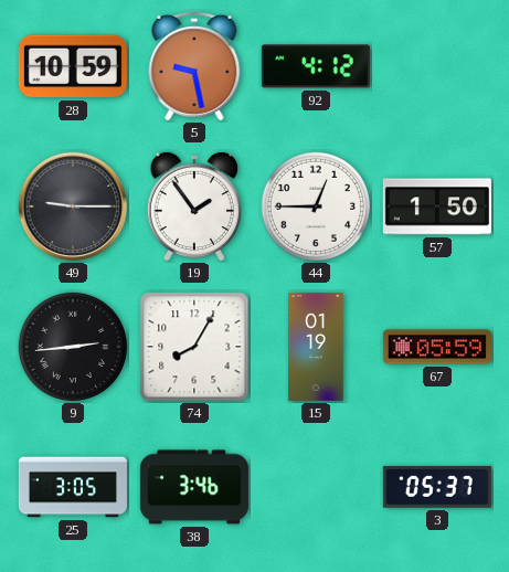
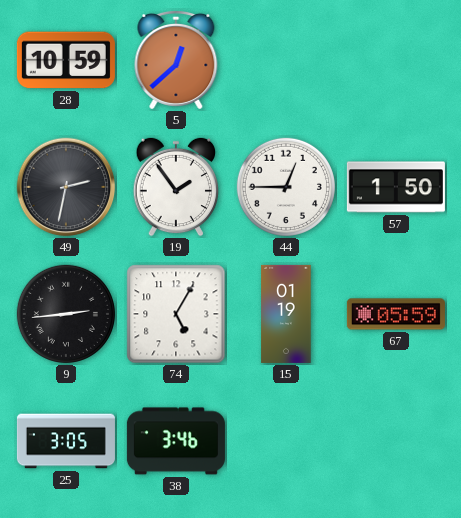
5: 9:28 -> 12:38 (176, 61)
92: 4:12 -> none (316, 66)
49: 9:15 -> 2:32 (66, 187)
74: 8:05 -> 5:05 (176, 314)
3: 05:37 -> none (437, 487)
